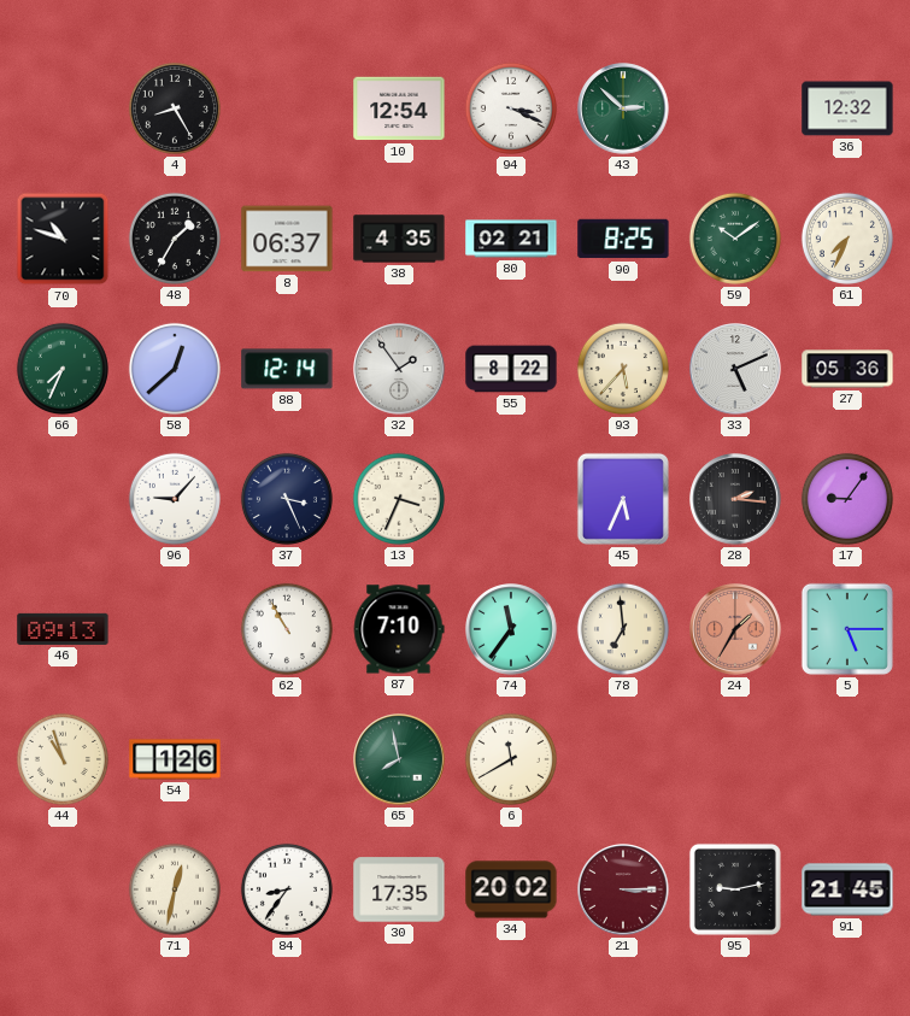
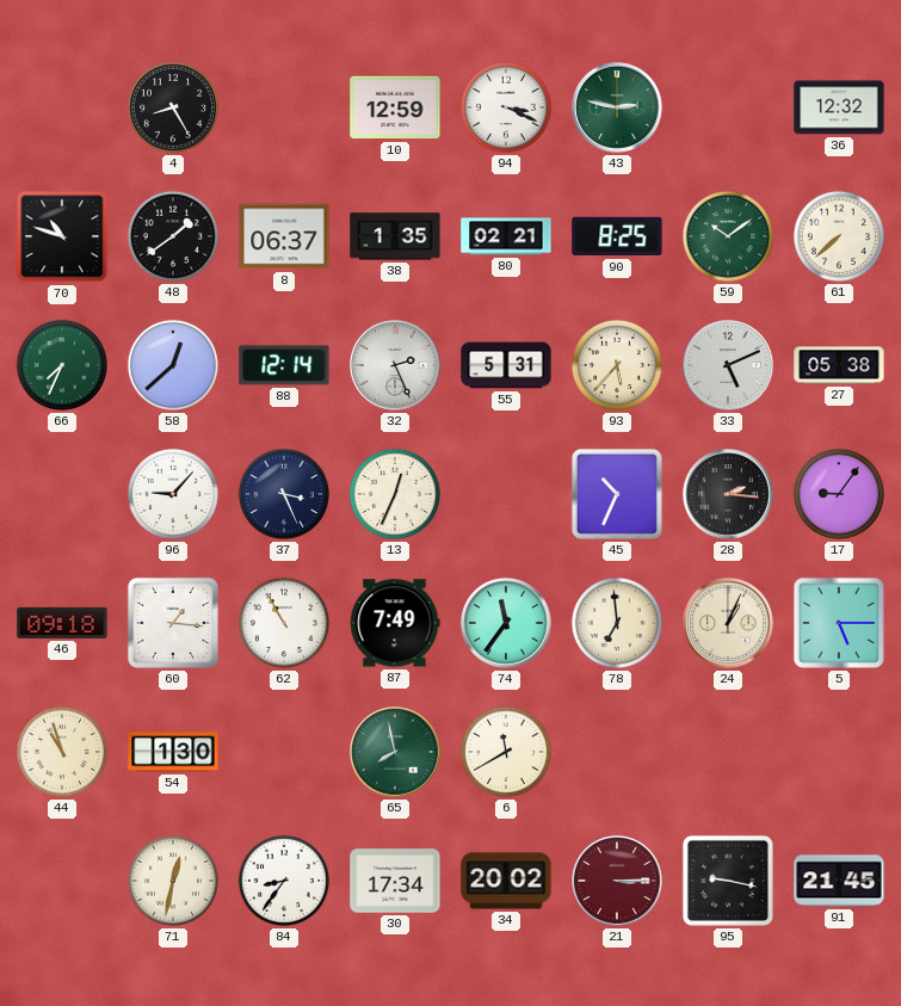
10: 12:54 -> 12:59 (395, 107)
43: 2:52 -> 2:47 (617, 107)
48: 1:35 -> 1:39 (173, 236)
38: 4:35 -> 1:35 (395, 236)
61: 7:34 -> 7:38 (839, 236)
32: 1:54 -> 2:26 (395, 365)
55: 8:22 -> 5:31 (506, 365)
27: 05:36 -> 05:38 (839, 365)
13: 3:34 -> 12:34 (395, 494)
45: 5:34 -> 10:34 (617, 494)
46: 09:13 -> 09:18 (62, 623)
60: none -> 1:16 (173, 623)
87: 7:10 -> 7:49 (395, 623)
24: 1:35 -> 1:04 (728, 623)
24 dial: salmon -> cream (728, 623)
54: 1:26 -> 1:30 (173, 752)
30: 17:35 -> 17:34 (395, 881)
95: 9:13 -> 9:17 (728, 881)
